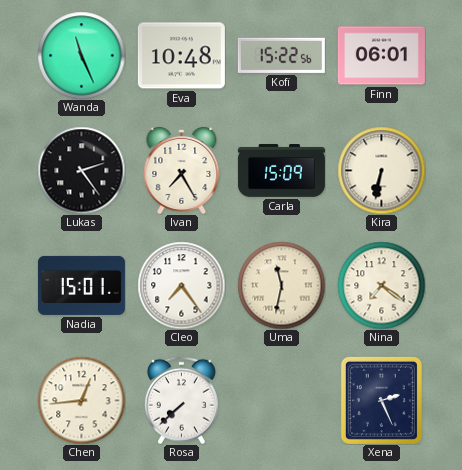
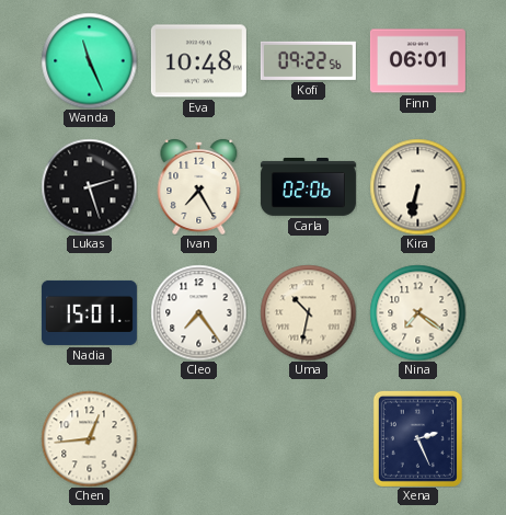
Kofi: 15:22 -> 09:22 (308, 60)
Lukas: 2:24 -> 2:27 (89, 186)
Carla: 15:09 -> 02:06 (308, 187)
Uma: 11:32 -> 10:32 (308, 312)
Rosa: 7:38 -> none (181, 400)
